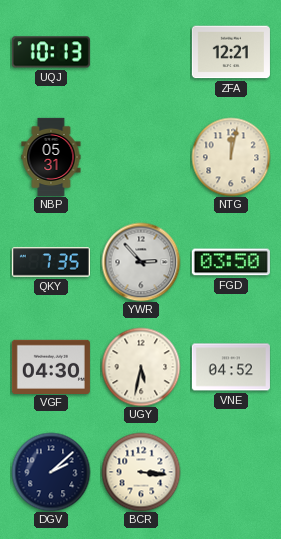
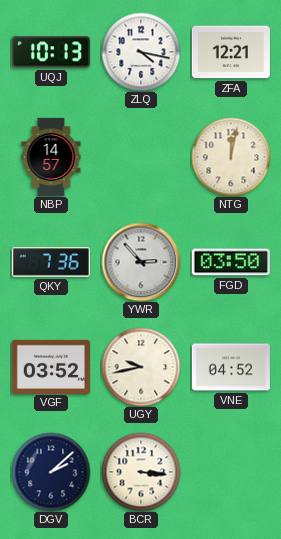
ZLQ: none -> 4:17 (141, 52)
NBP: 05:31 -> 14:57 (51, 157)
QKY: 7:35 -> 7:36 (51, 262)
VGF: 04:30 -> 03:52 (51, 366)
UGY: 5:32 -> 9:43 (141, 367)
